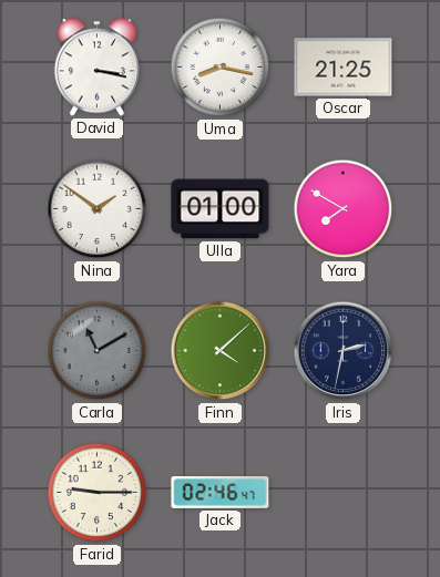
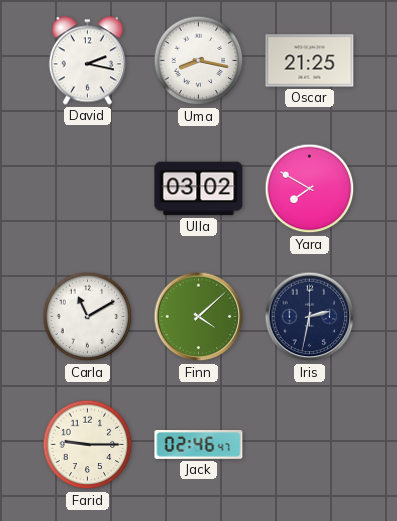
David: 3:17 -> 2:17 (87, 61)
Nina: 1:51 -> none (98, 209)
Ulla: 01:00 -> 03:02 (199, 189)
Carla dial: grey -> white (88, 317)
